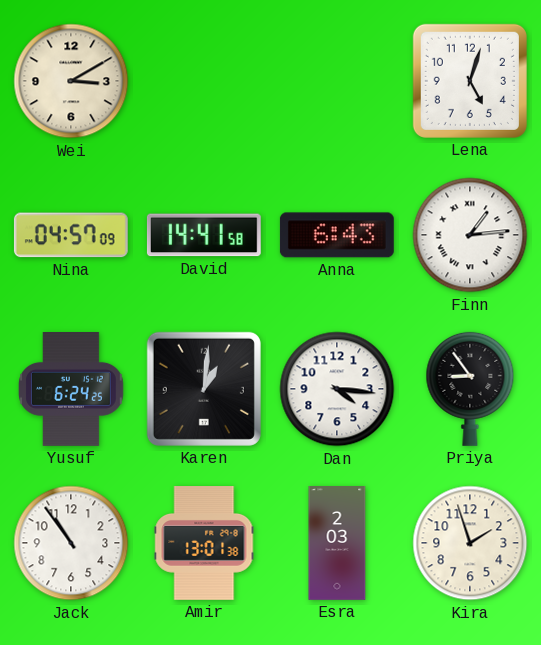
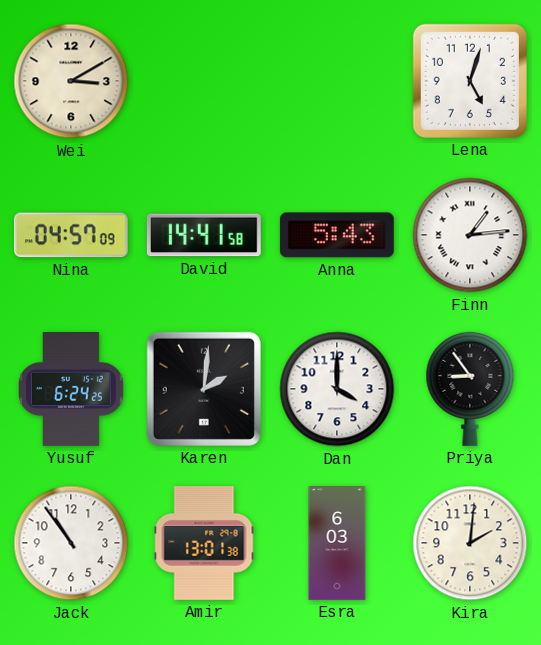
Anna: 6:43 -> 5:43 (337, 235)
Karen: 1:01 -> 2:01 (204, 389)
Dan: 4:16 -> 4:00 (337, 389)
Esra: 2:03 -> 6:03 (337, 544)
Kira: 1:57 -> 2:01 (470, 543)
